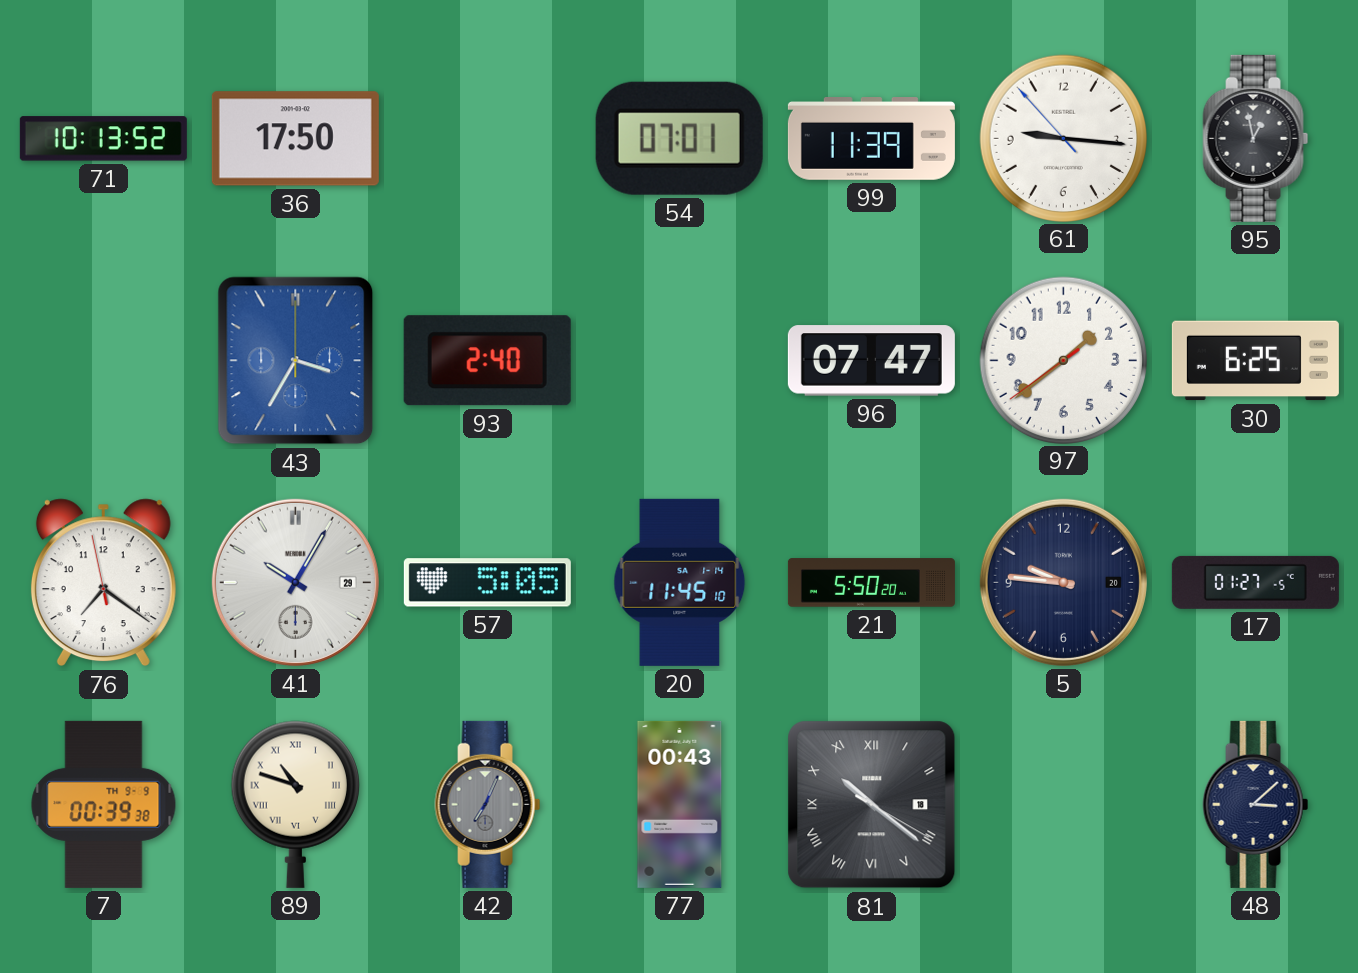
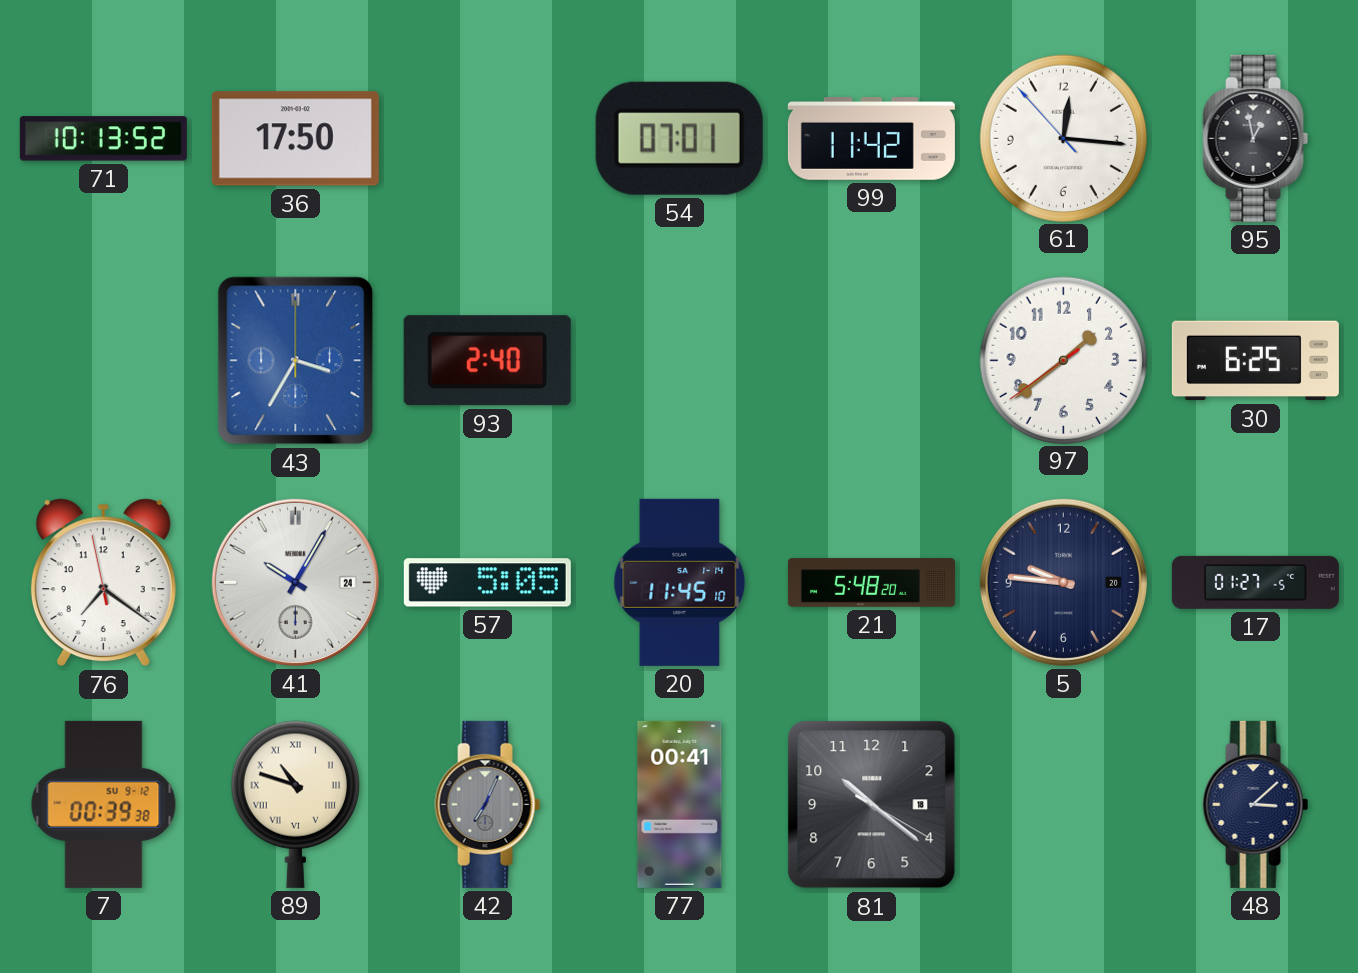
99: 11:39 -> 11:42 (871, 139)
61: 9:15 -> 12:15 (1063, 138)
96: 07:47 -> none (871, 361)
41 date: 29 -> 24 (295, 582)
21: 5:50 -> 5:48 (871, 583)
7 date: TH 9-9 -> SU 9-12 (104, 804)
77: 00:43 -> 00:41 (680, 804)
81 numerals: Roman -> Arabic (872, 805)
